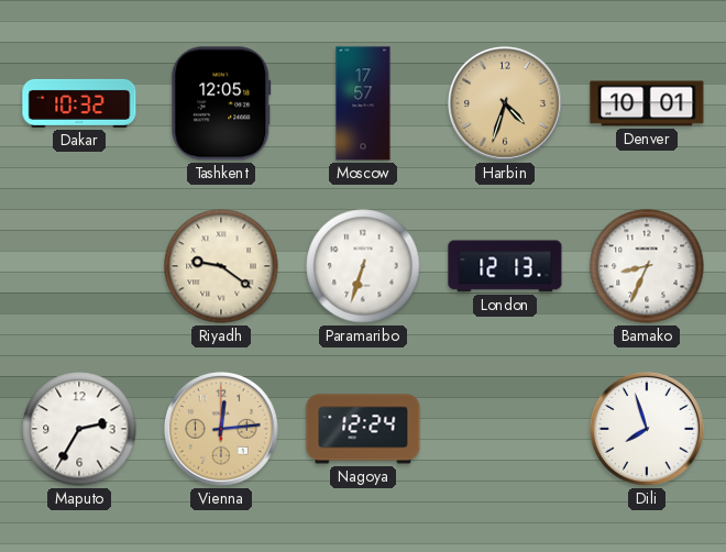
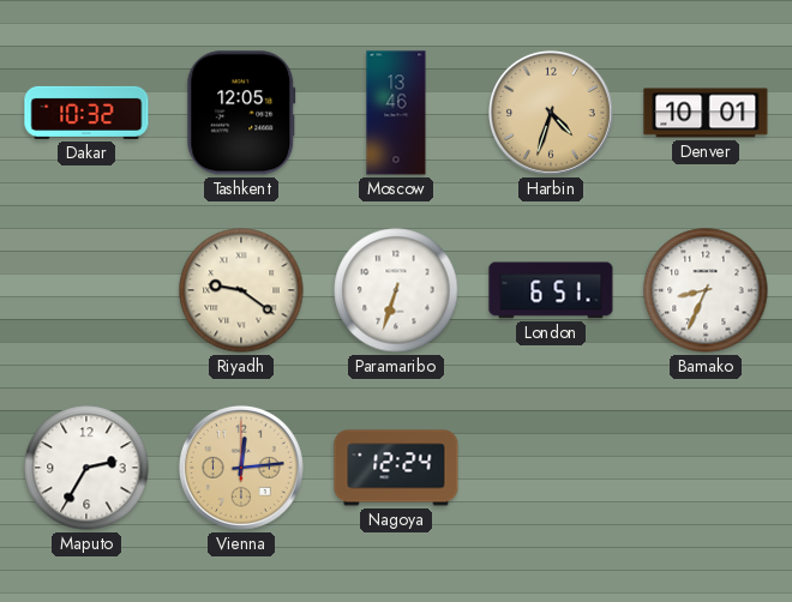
Moscow: 17:57 -> 13:46 (396, 113)
London: 12:13 -> 6:51 (551, 290)
Dili: 7:57 -> none (647, 429)
